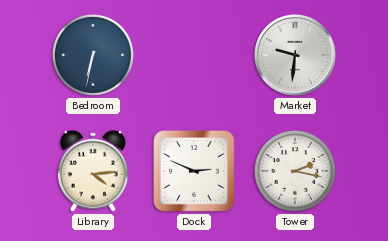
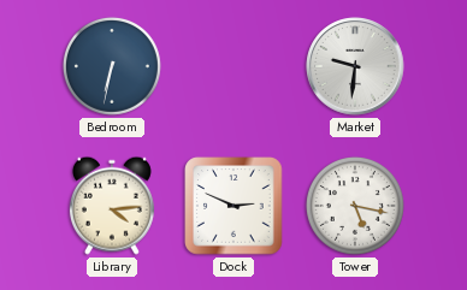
Tower: 2:17 -> 5:17 (355, 206)
